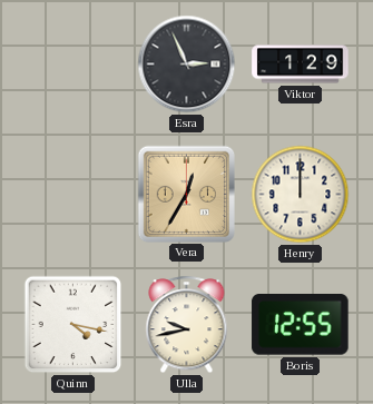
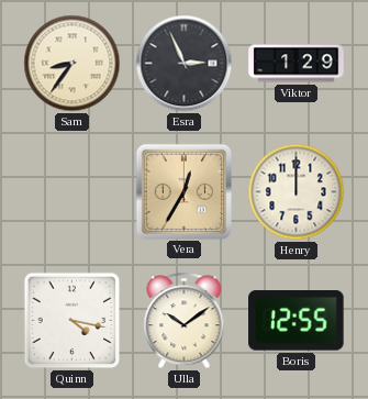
Sam: none -> 8:36 (73, 64)
Ulla: 9:43 -> 10:09 (185, 321)
